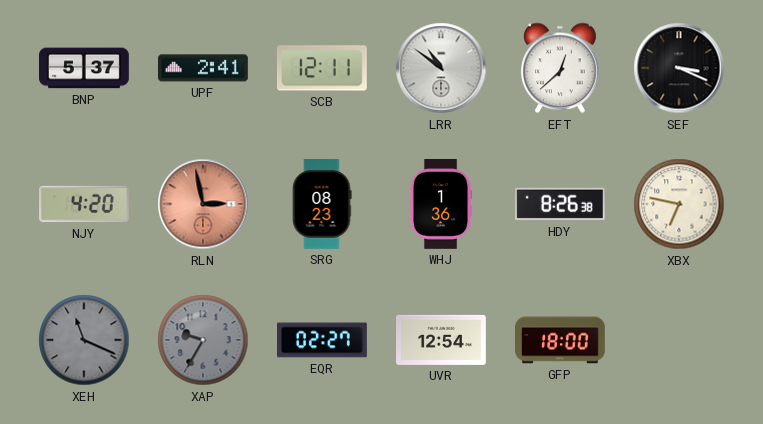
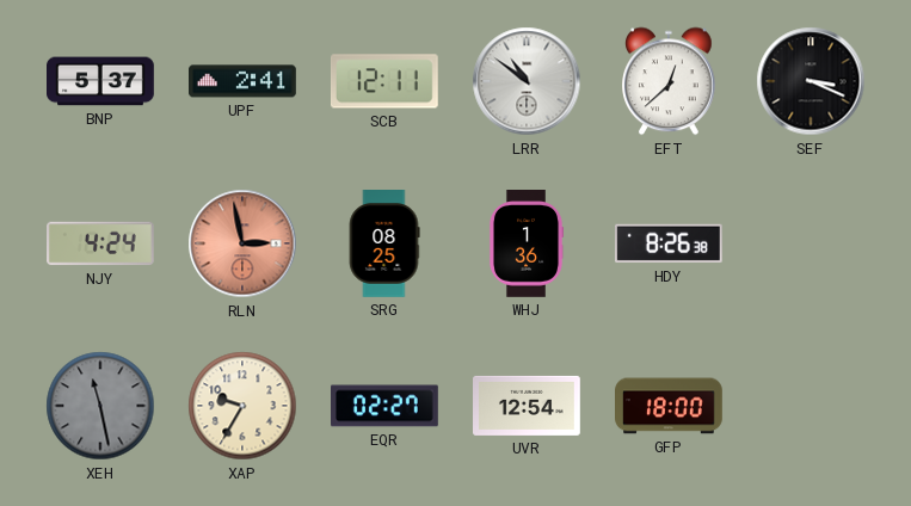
NJY: 4:20 -> 4:24 (101, 243)
SRG: 08:23 -> 08:25 (384, 245)
XBX: 6:47 -> none (679, 204)
XEH: 11:19 -> 11:28 (100, 406)
XAP dial: grey -> cream (242, 406)
